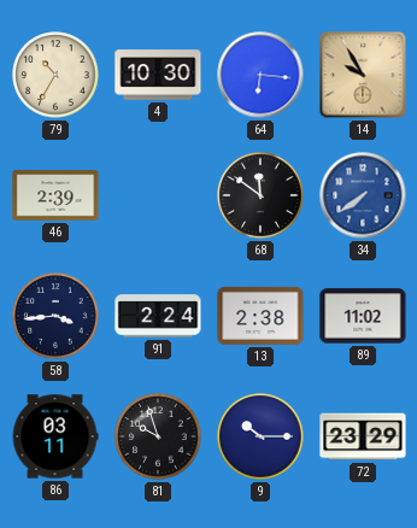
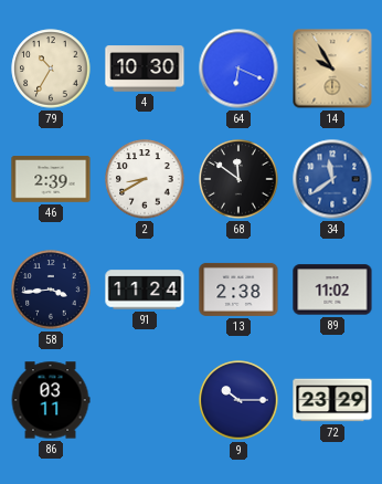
64: 6:16 -> 6:19 (238, 69)
2: none -> 8:40 (145, 179)
34: 7:39 -> 11:39 (332, 179)
91: 2:24 -> 11:24 (145, 290)
81: 9:57 -> none (158, 436)
